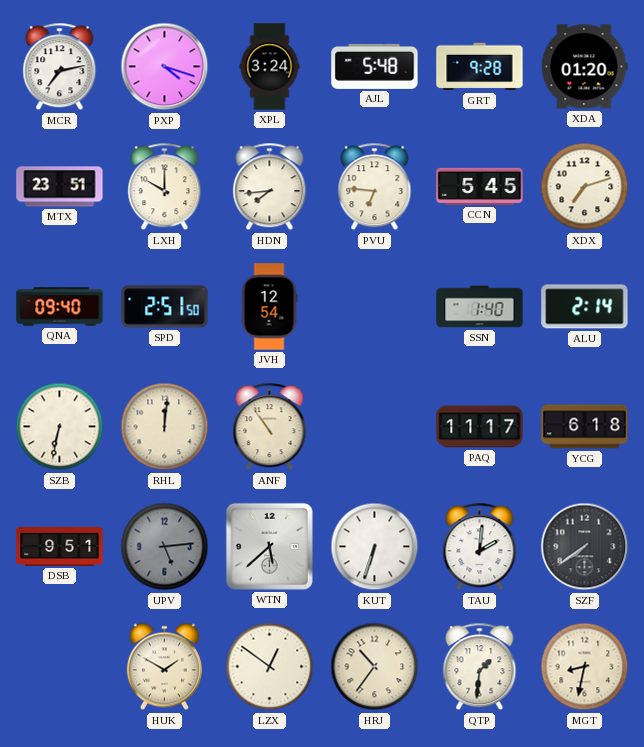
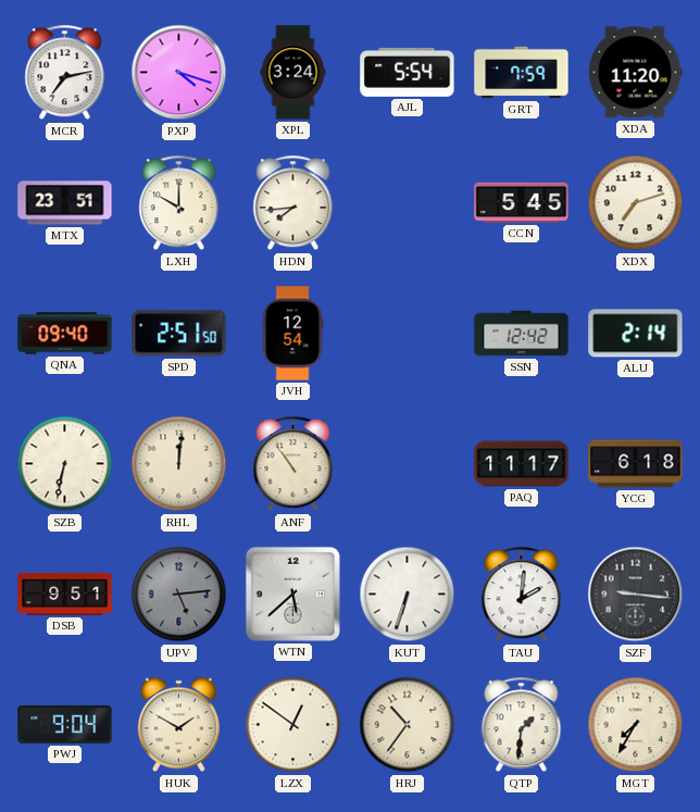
AJL: 5:48 -> 5:54 (408, 72)
GRT: 9:28 -> 7:59 (522, 73)
XDA: 01:20 -> 11:20 (636, 73)
PVU: 6:46 -> none (375, 187)
SSN: 1:40 -> 12:42 (522, 334)
SZF: 7:39 -> 9:16 (636, 595)
PWJ: none -> 9:04 (65, 724)
MGT: 8:32 -> 7:35 (636, 725)
